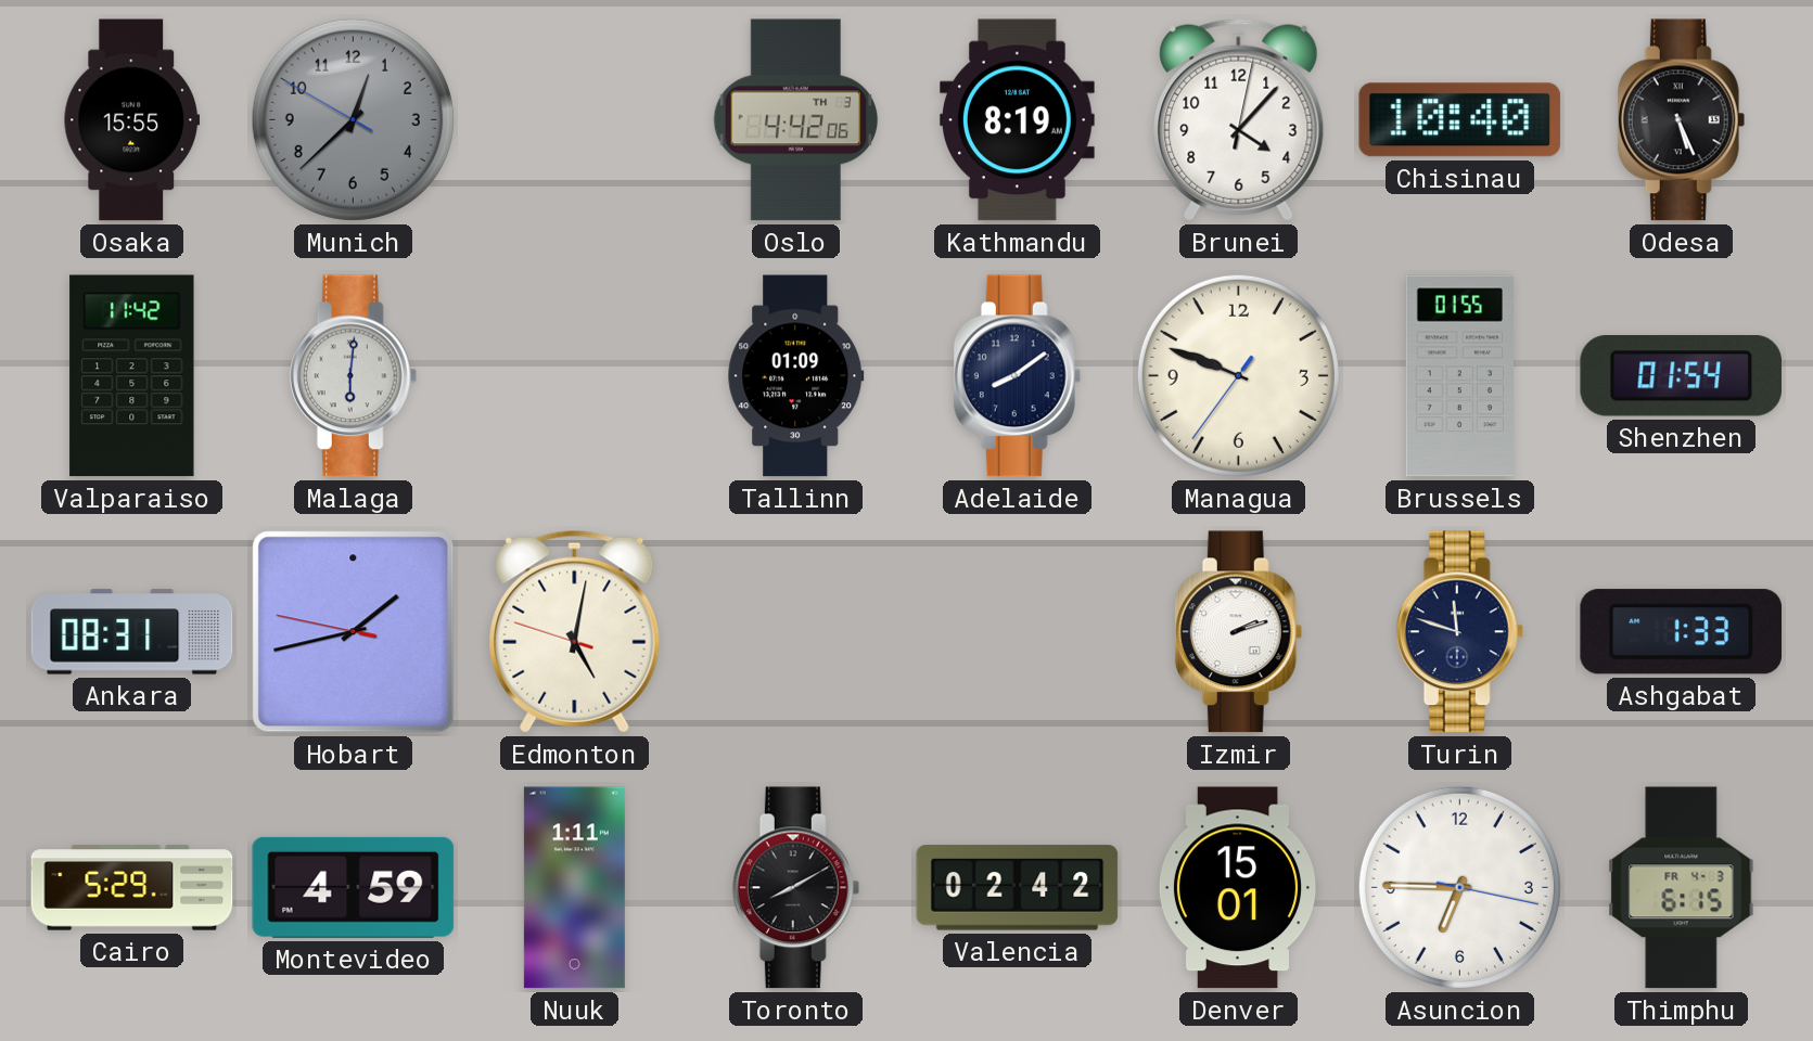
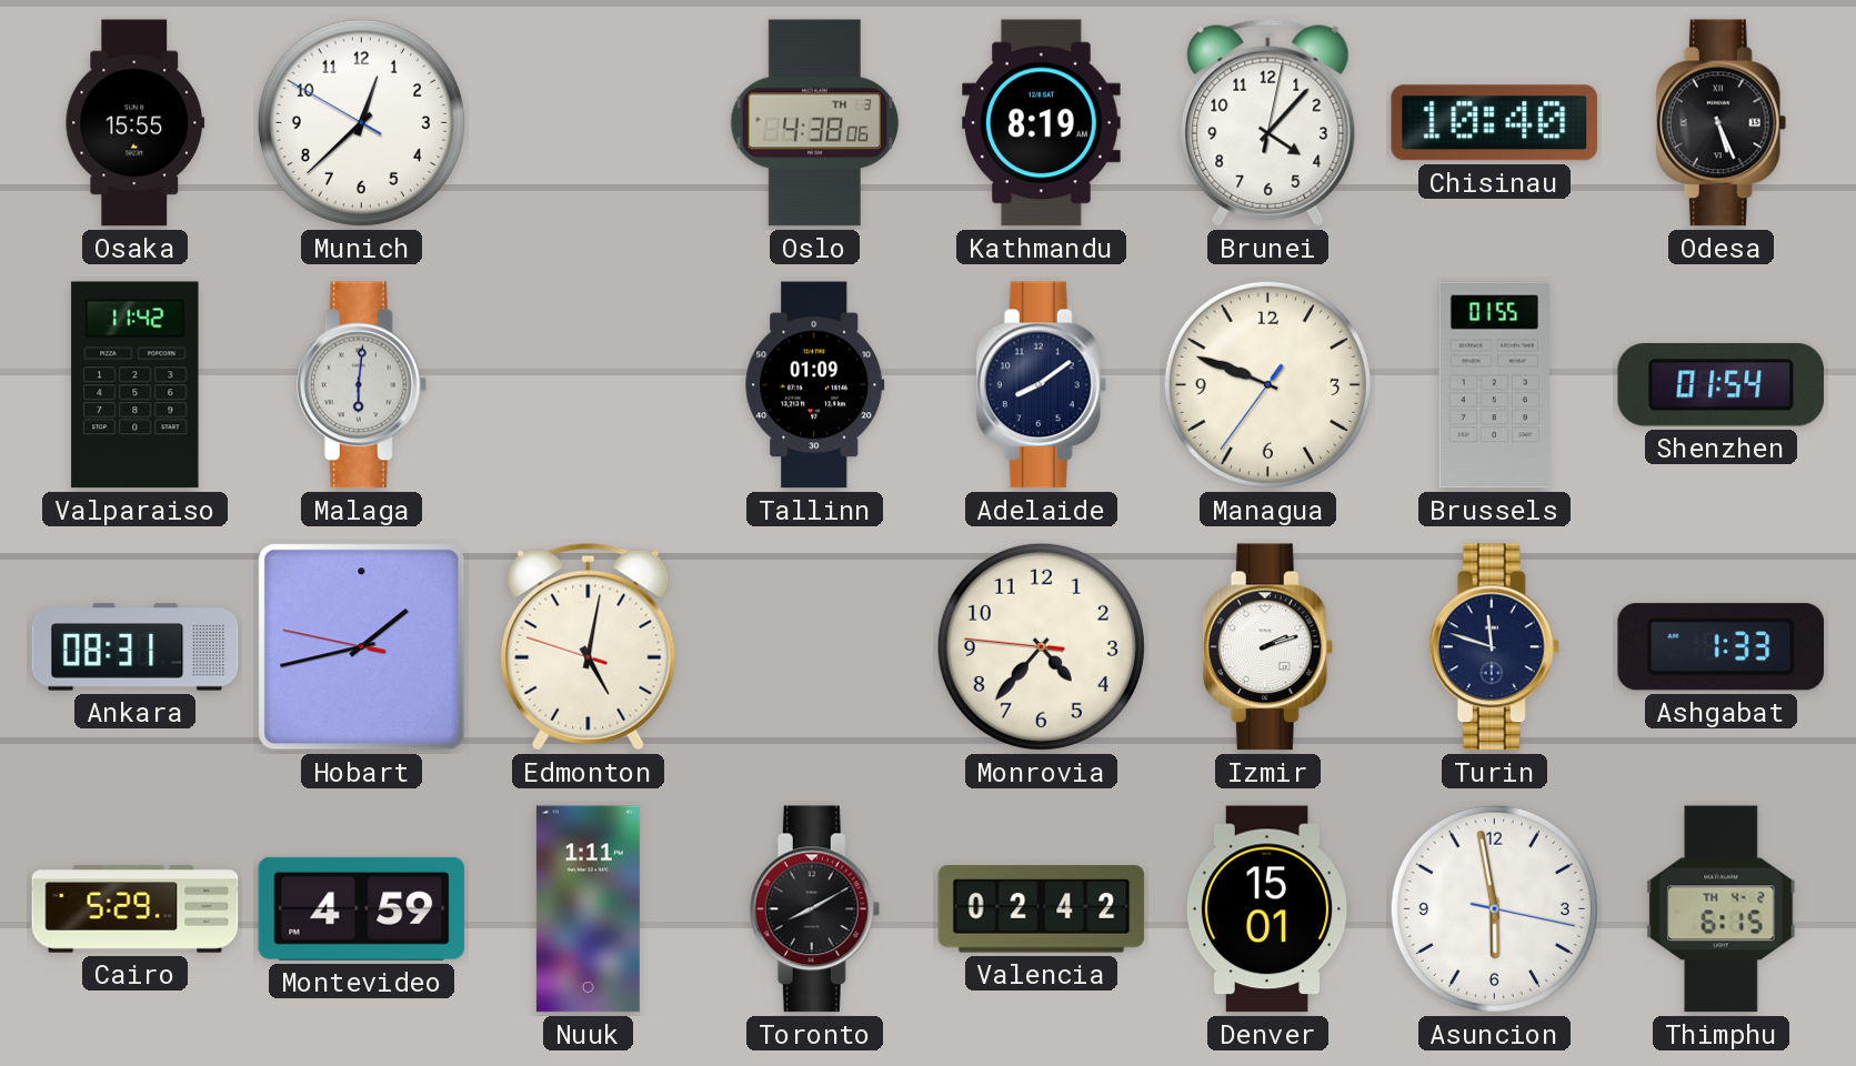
Munich dial: grey -> white (361, 122)
Oslo: 4:42 -> 4:38 (815, 123)
Monrovia: none -> 4:36 (1041, 646)
Asuncion: 6:45 -> 5:58 (1494, 908)
Thimphu date: FR 4-3 -> TH 4-2 (1722, 909)
